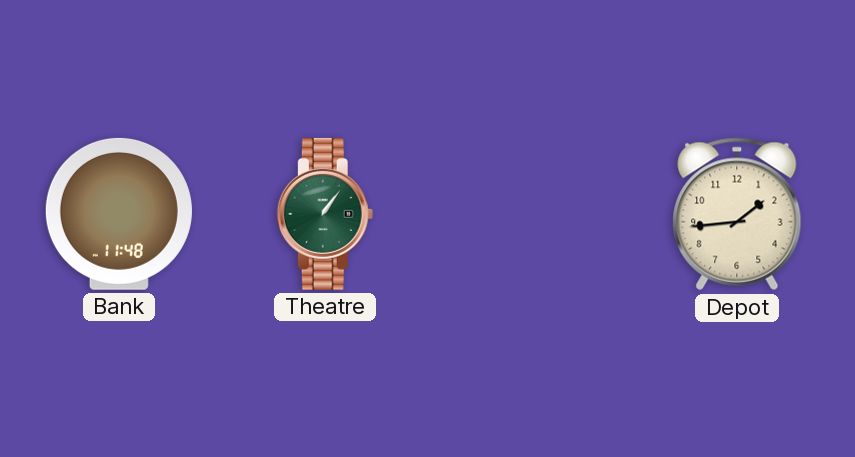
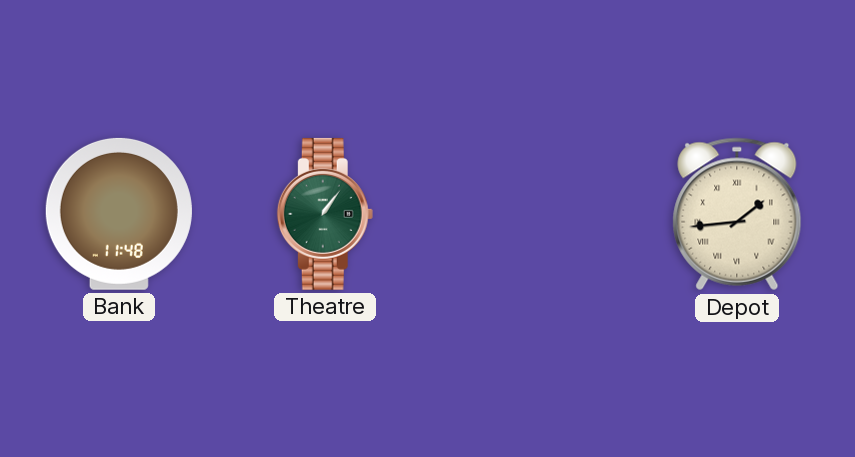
Depot numerals: Arabic -> Roman (737, 214)
